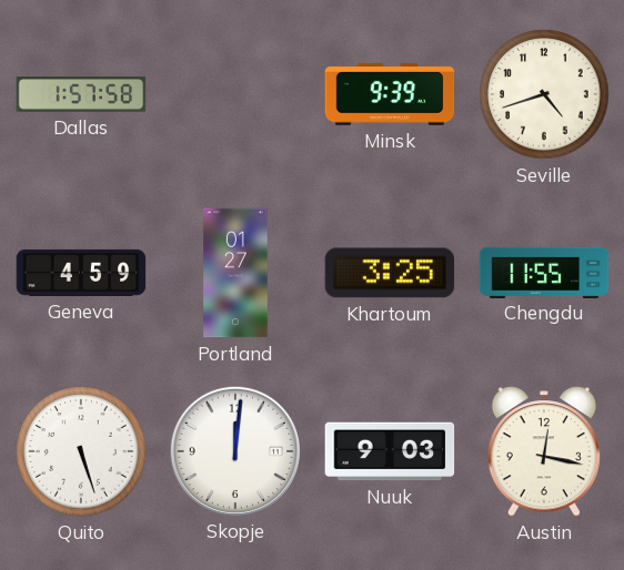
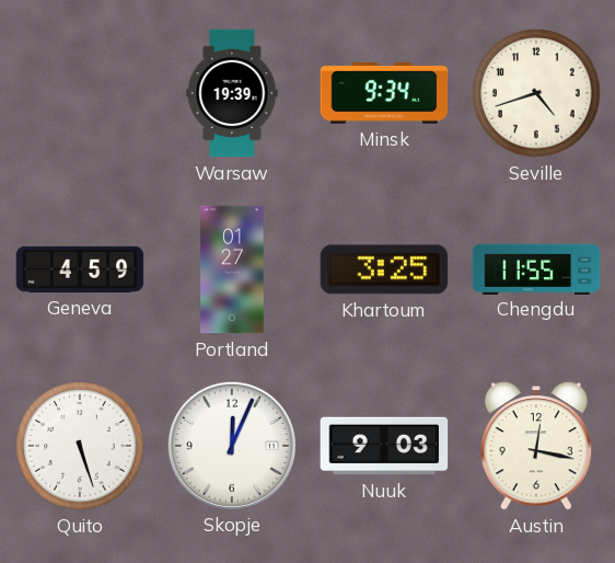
Dallas: 1:57 -> none (81, 94)
Warsaw: none -> 19:39 (232, 93)
Minsk: 9:39 -> 9:34 (384, 93)
Skopje: 12:01 -> 12:04 (231, 445)
